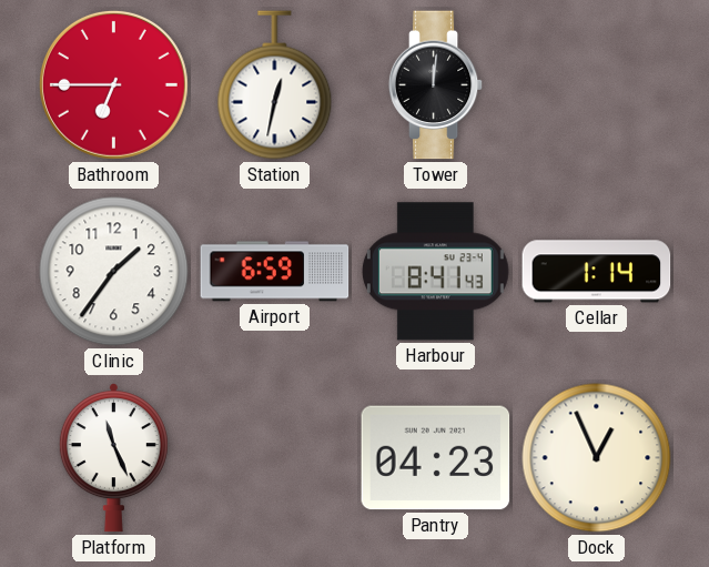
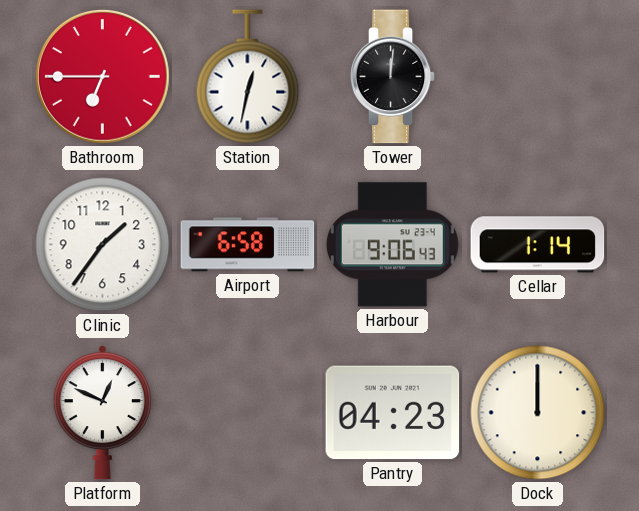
Airport: 6:59 -> 6:58 (248, 245)
Harbour: 8:41 -> 9:06 (392, 245)
Platform: 11:26 -> 12:49 (102, 413)
Dock: 12:56 -> 12:00 (538, 413)
